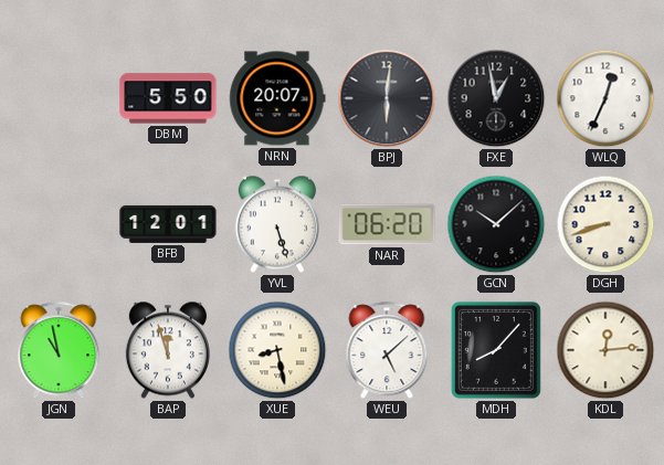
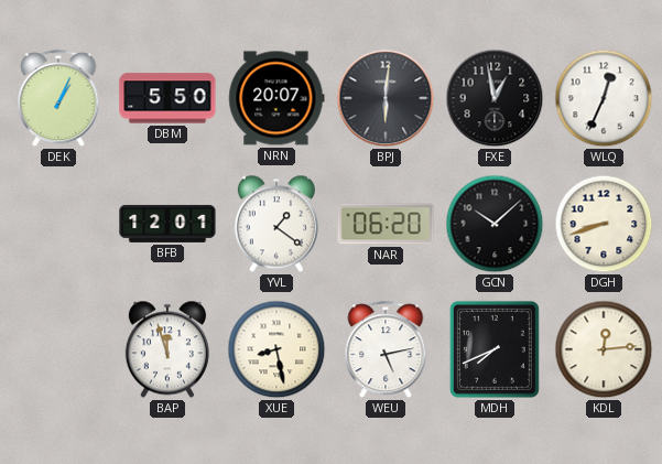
DEK: none -> 1:04 (58, 99)
YVL: 5:27 -> 1:21 (276, 224)
JGN: 10:58 -> none (59, 351)
WEU: 5:08 -> 5:13 (386, 350)
MDH: 8:07 -> 7:41 (495, 349)
